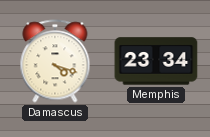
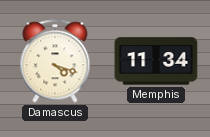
Memphis: 23:34 -> 11:34 (156, 61)
